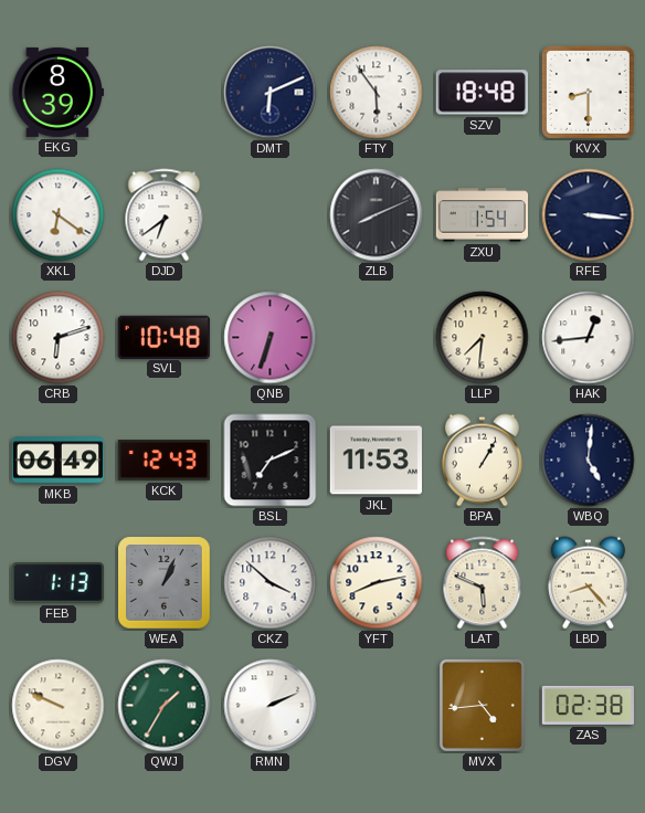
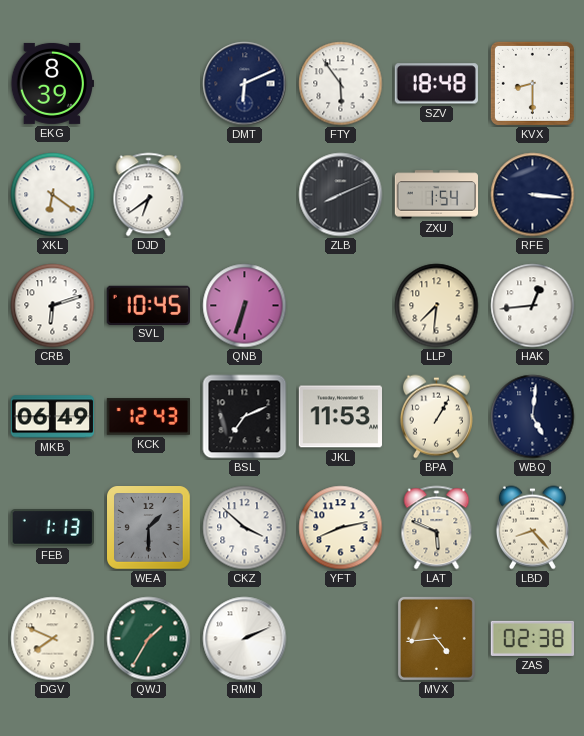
SVL: 10:48 -> 10:45 (148, 305)
WEA: 1:04 -> 1:30 (149, 528)
DGV: 9:49 -> 7:49 (53, 639)
